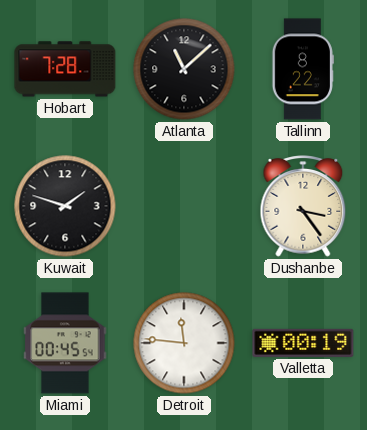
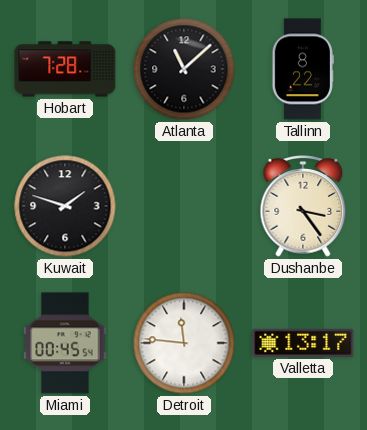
Valletta: 00:19 -> 13:17 (303, 343)
